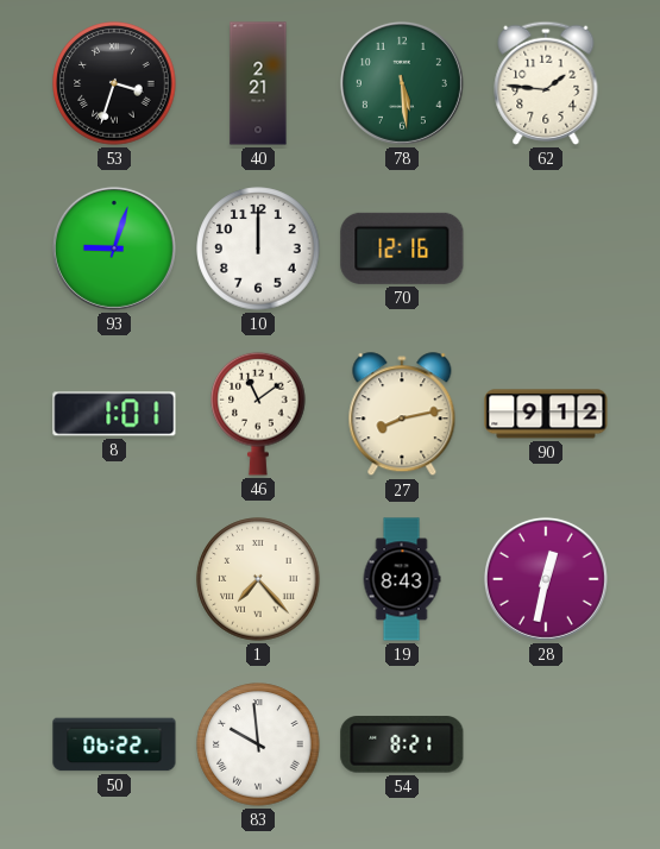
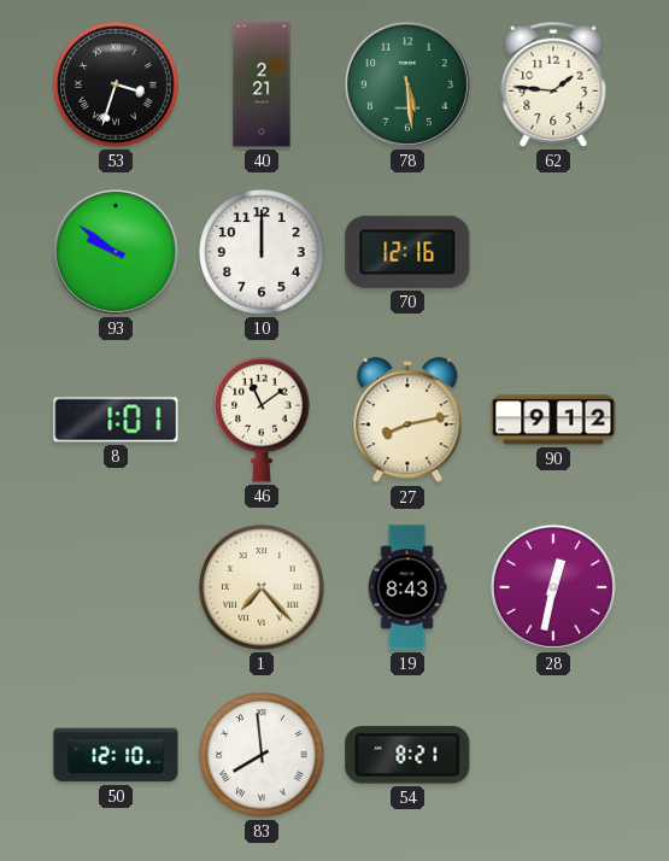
93: 9:03 -> 9:51 (116, 252)
50: 06:22 -> 12:10 (116, 755)
83: 9:59 -> 7:59 (262, 755)
